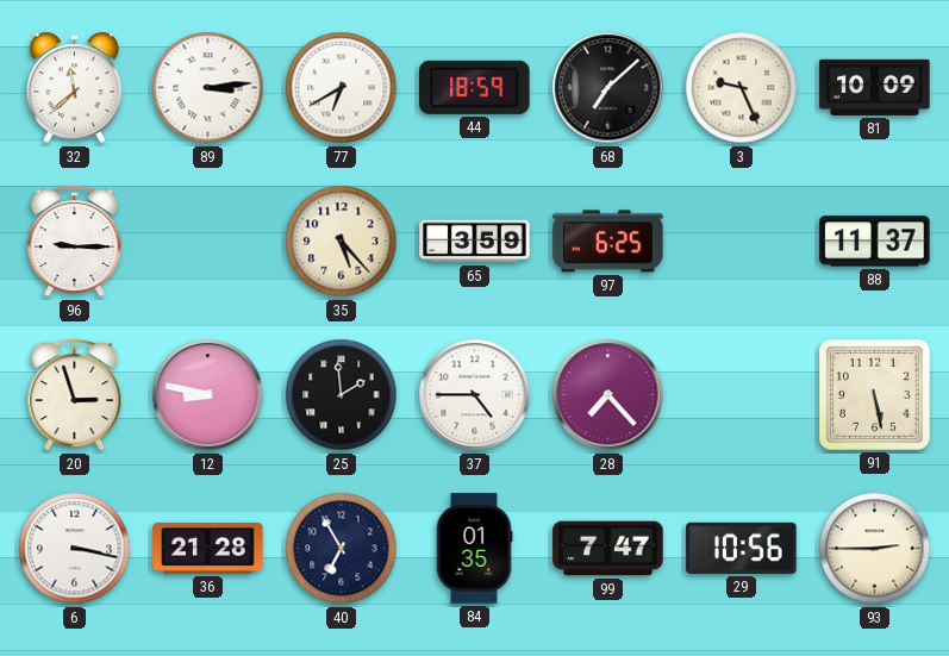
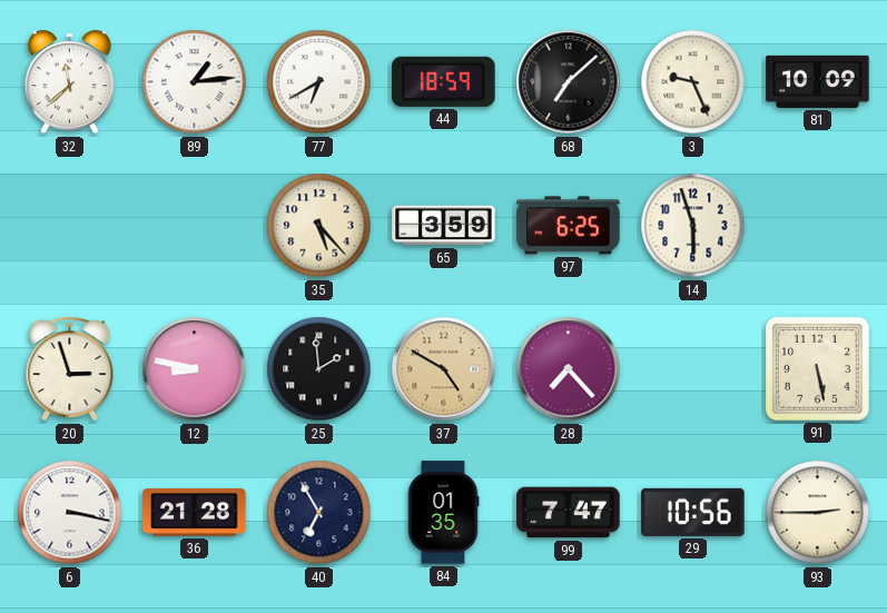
89: 3:14 -> 1:14 (195, 82)
96: 9:15 -> none (75, 242)
14: none -> 5:57 (693, 226)
88: 11:37 -> none (875, 242)
37: 4:45 -> 4:50 (444, 369)
37 dial: white -> champagne (444, 369)
